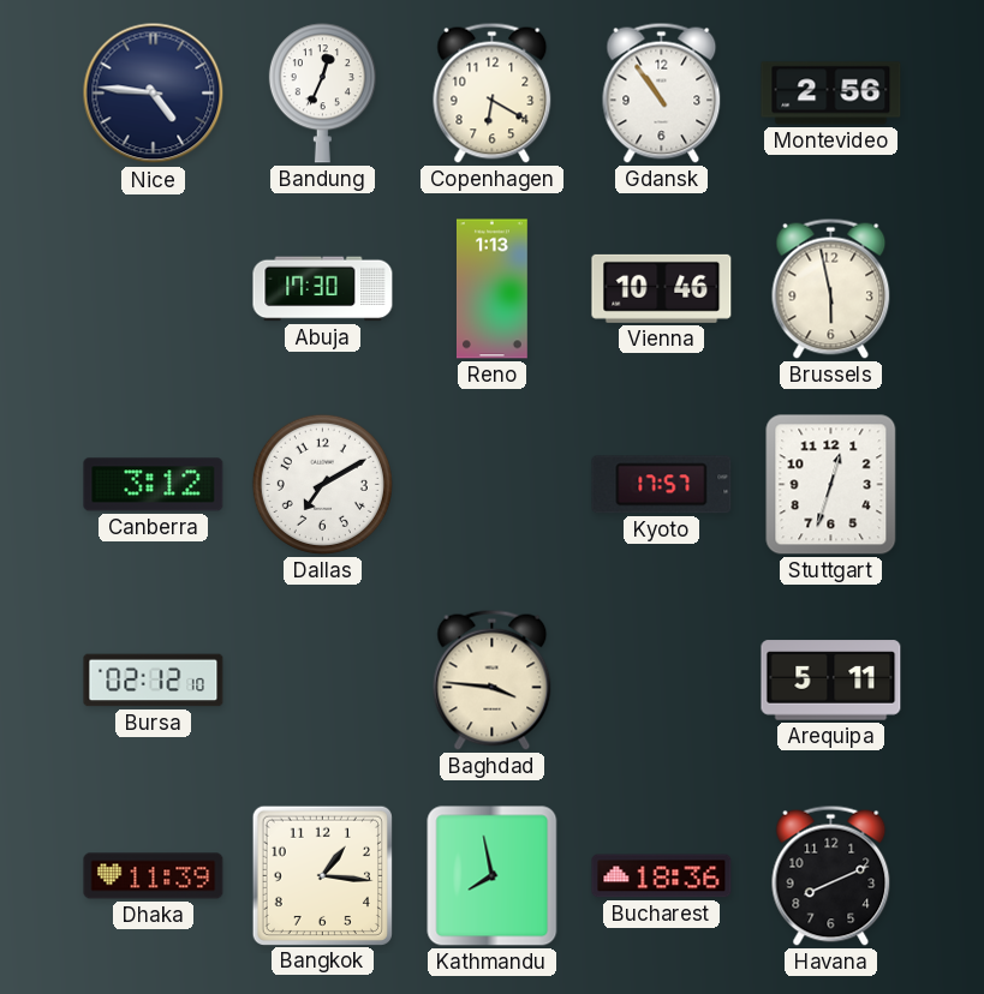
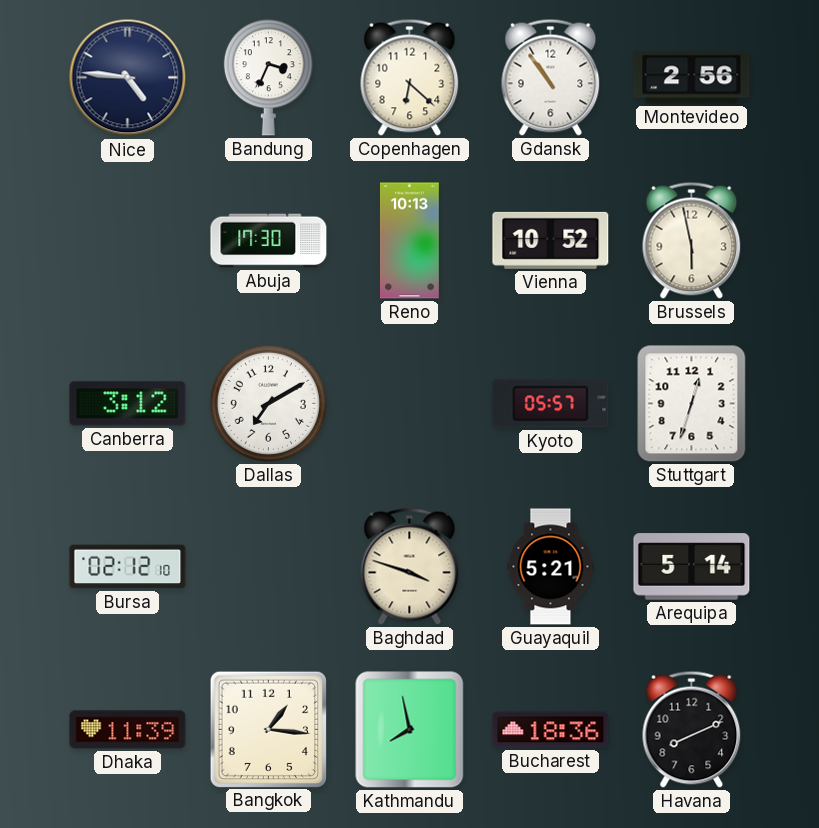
Bandung: 12:34 -> 3:34 (268, 78)
Copenhagen: 6:20 -> 6:22 (410, 77)
Reno: 1:13 -> 10:13 (410, 241)
Vienna: 10:46 -> 10:52 (551, 240)
Kyoto: 17:57 -> 05:57 (551, 404)
Baghdad: 3:46 -> 3:48 (410, 566)
Guayaquil: none -> 5:21 (551, 567)
Arequipa: 5:11 -> 5:14 (692, 567)
